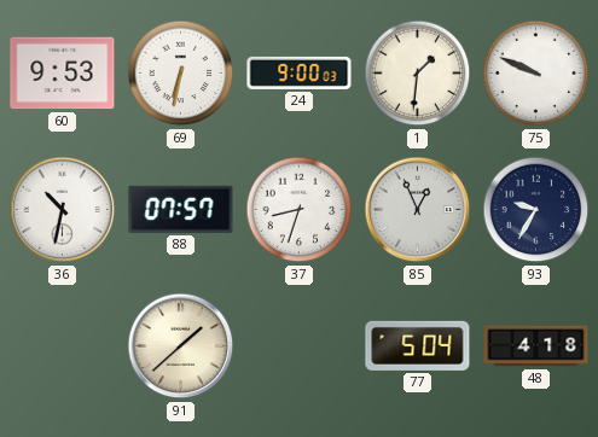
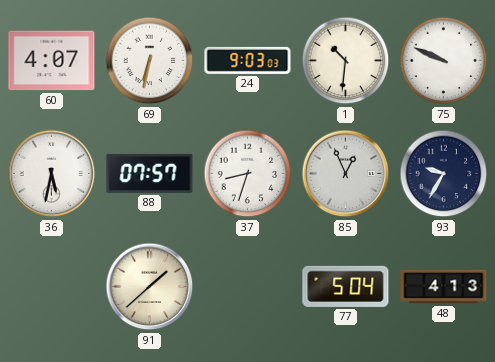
60: 9:53 -> 4:07 (52, 61)
24: 9:00 -> 9:03 (248, 60)
1: 1:31 -> 10:31 (346, 61)
36: 10:32 -> 5:32 (52, 174)
48: 4:18 -> 4:13 (444, 287)
